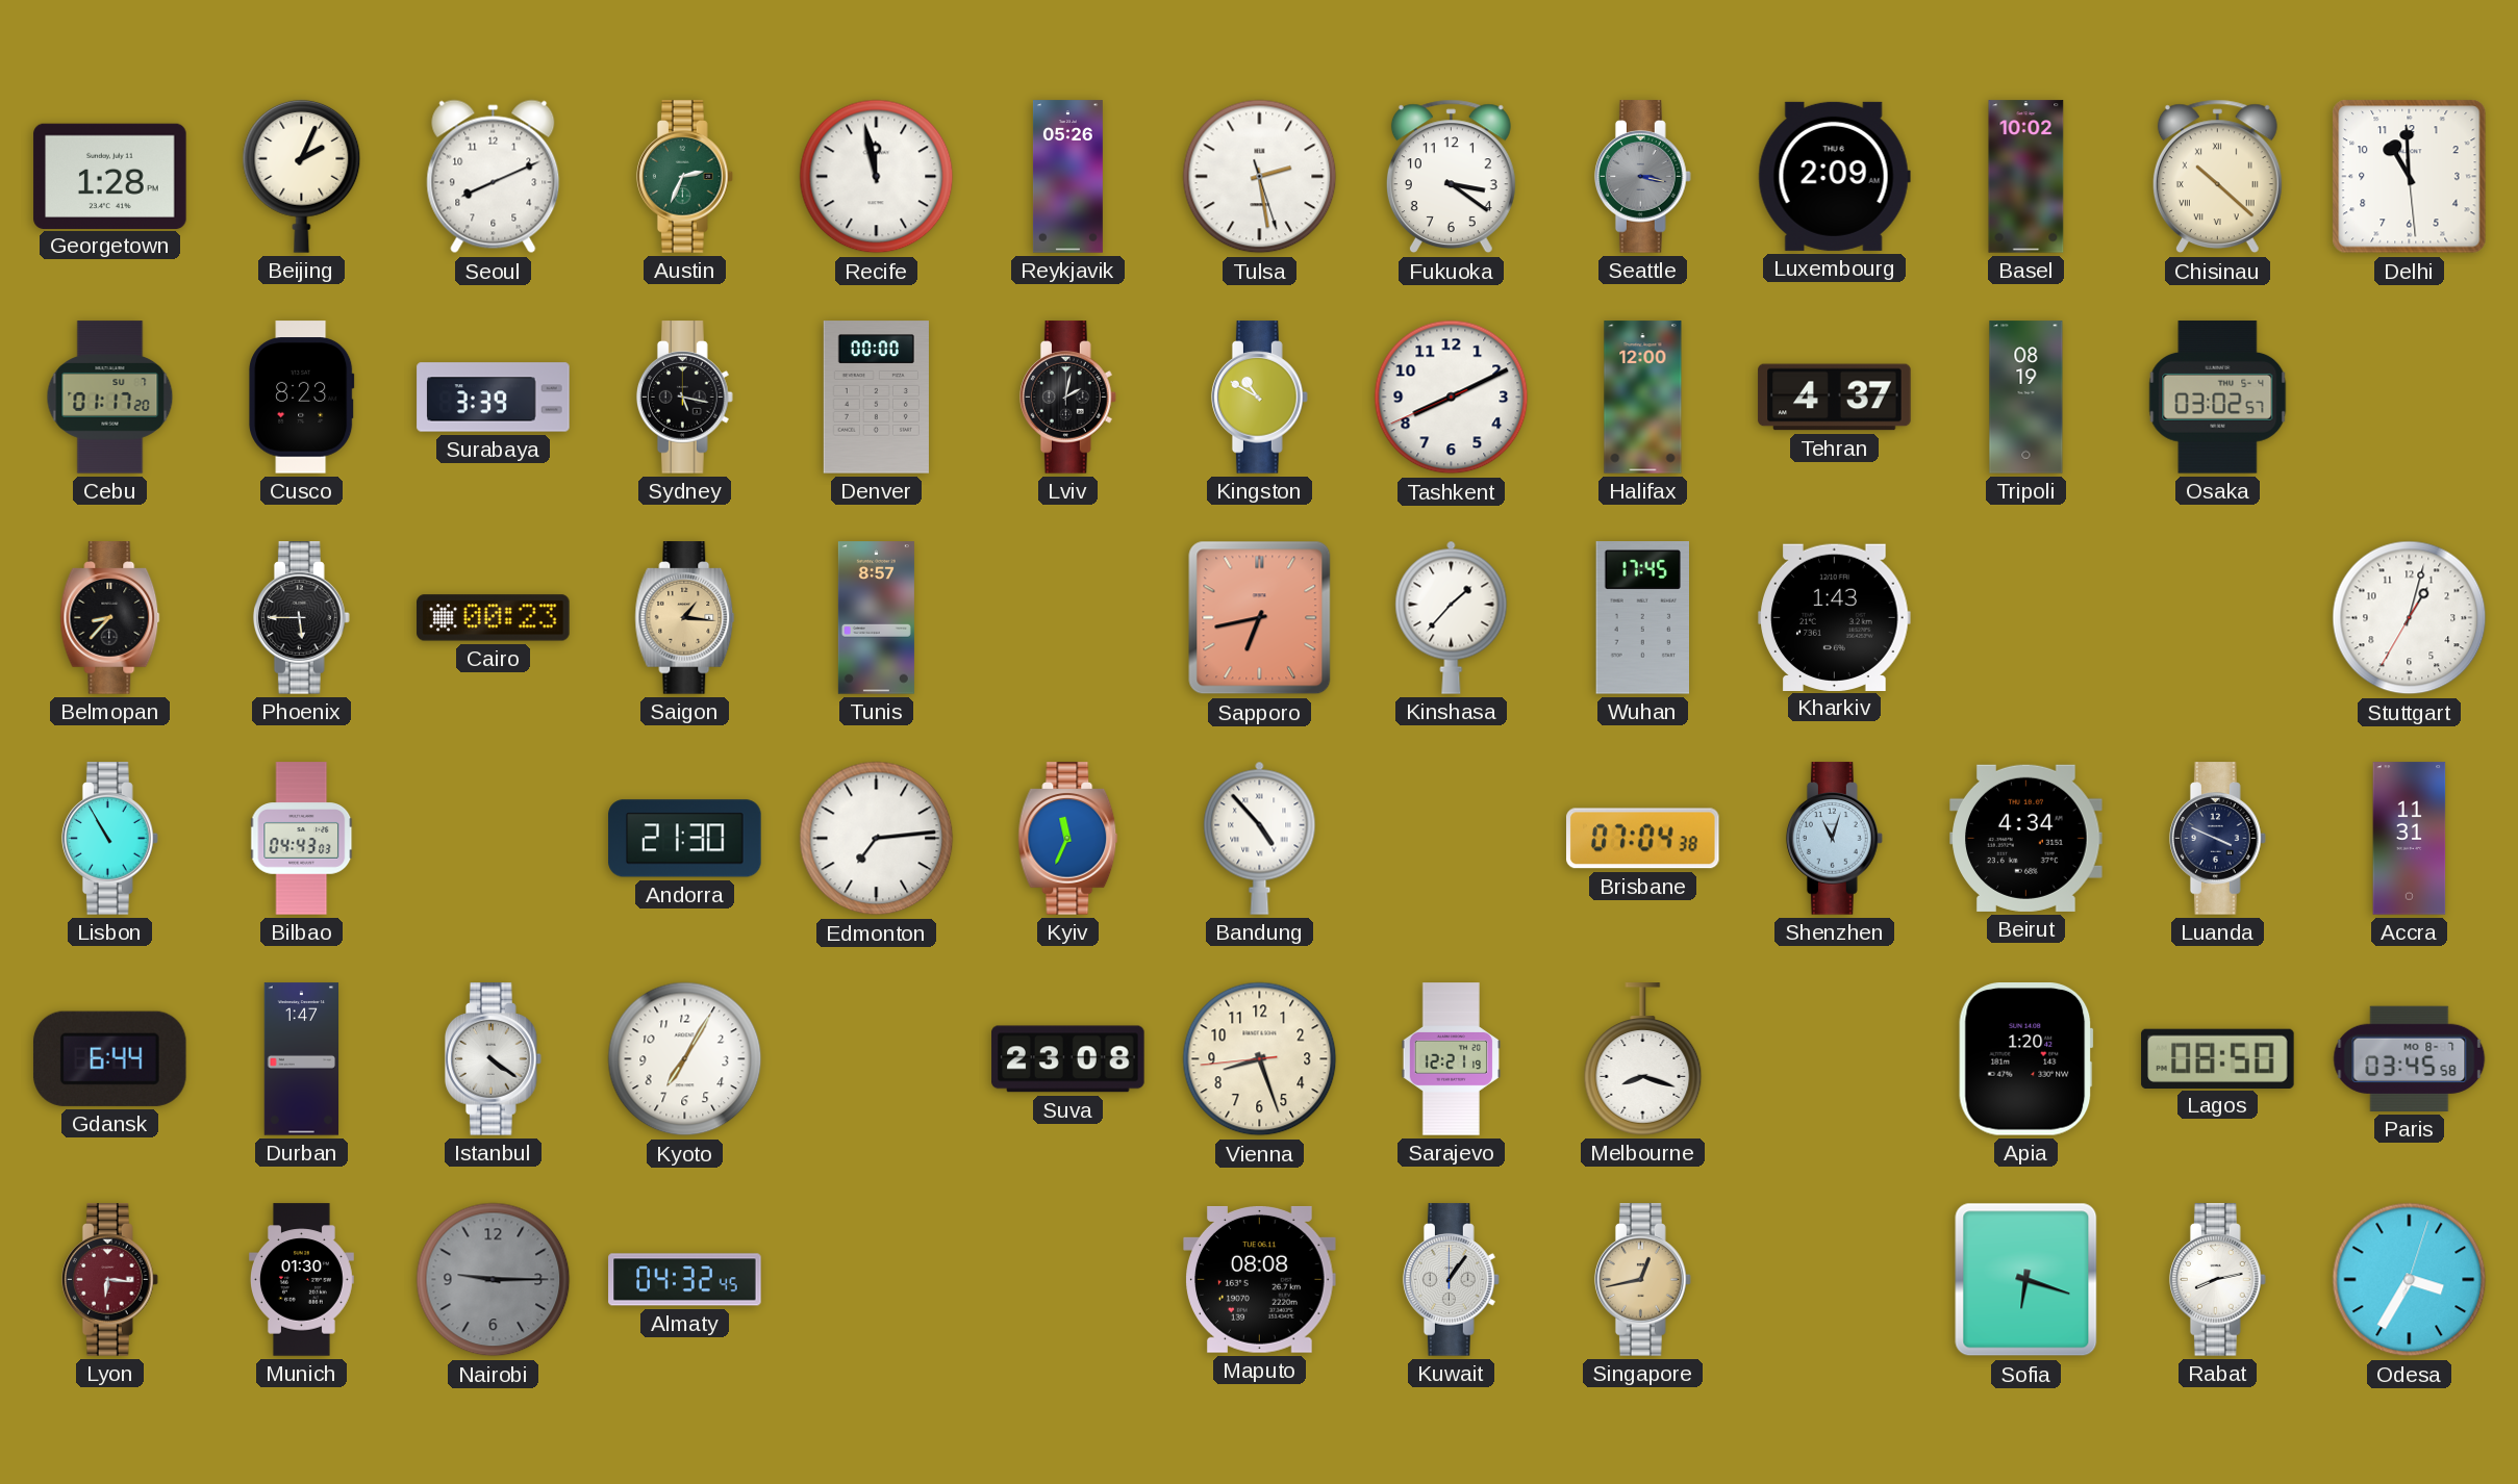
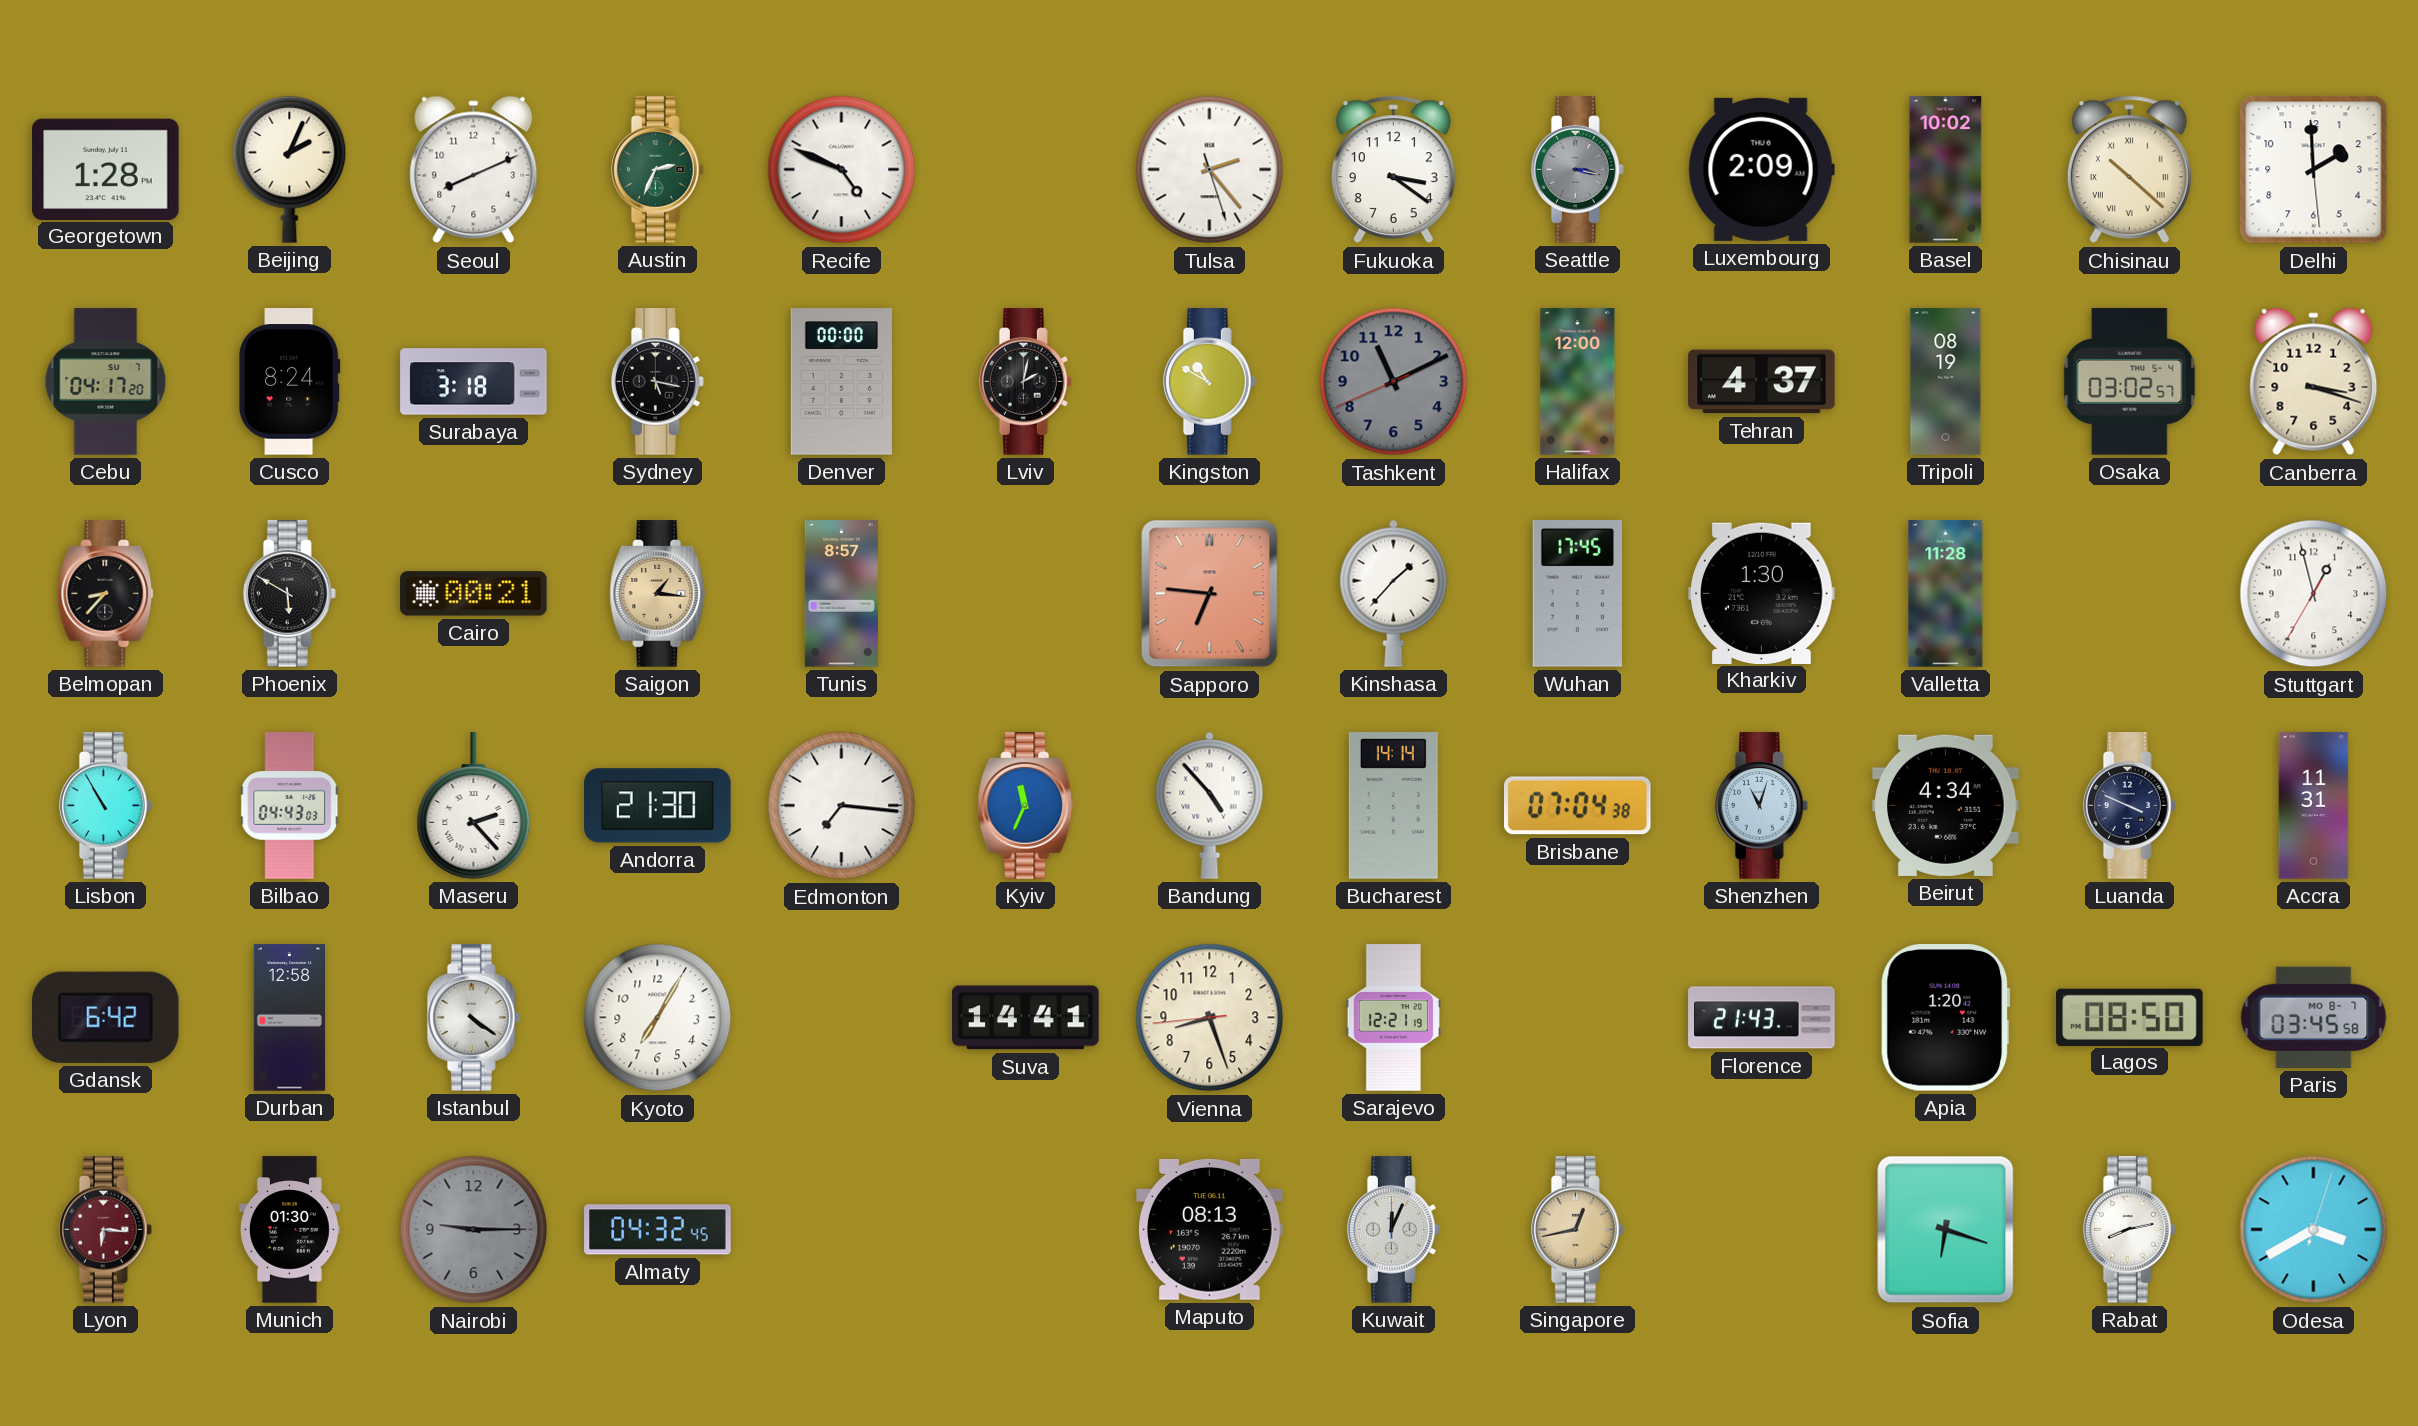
Recife: 11:58 -> 4:49 (842, 170)
Reykjavik: 05:26 -> none (1067, 177)
Tulsa: 2:28 -> 2:23 (1210, 170)
Delhi: 10:59 -> 1:59 (2314, 170)
Cebu: 01:17 -> 04:17 (106, 382)
Cusco: 8:23 -> 8:24 (290, 382)
Surabaya: 3:39 -> 3:18 (474, 382)
Tashkent: 8:10 -> 11:10 (1394, 382)
Tashkent dial: white -> grey (1394, 382)
Canberra: none -> 3:18 (2314, 382)
Phoenix: 5:45 -> 5:50 (290, 594)
Cairo: 00:23 -> 00:21 (474, 594)
Sapporo: 6:43 -> 6:46 (1210, 594)
Kharkiv: 1:43 -> 1:30 (1762, 593)
Valletta: none -> 11:28 (1946, 594)
Stuttgart: 1:02 -> 12:57 (2314, 594)
Maseru: none -> 2:23 (474, 806)
Edmonton: 7:14 -> 7:16 (842, 806)
Bucharest: none -> 14:14 (1393, 806)
Gdansk: 6:44 -> 6:42 (105, 1017)
Durban: 1:47 -> 12:58 (290, 1018)
Suva: 23:08 -> 14:41 (1026, 1018)
Melbourne: 8:18 -> none (1643, 1059)
Florence: none -> 21:43 (1762, 1018)
Maputo: 08:08 -> 08:13 (1210, 1229)
Kuwait: 1:06 -> 12:04 (1394, 1230)
Odesa: 3:35 -> 3:40 (2314, 1230)
